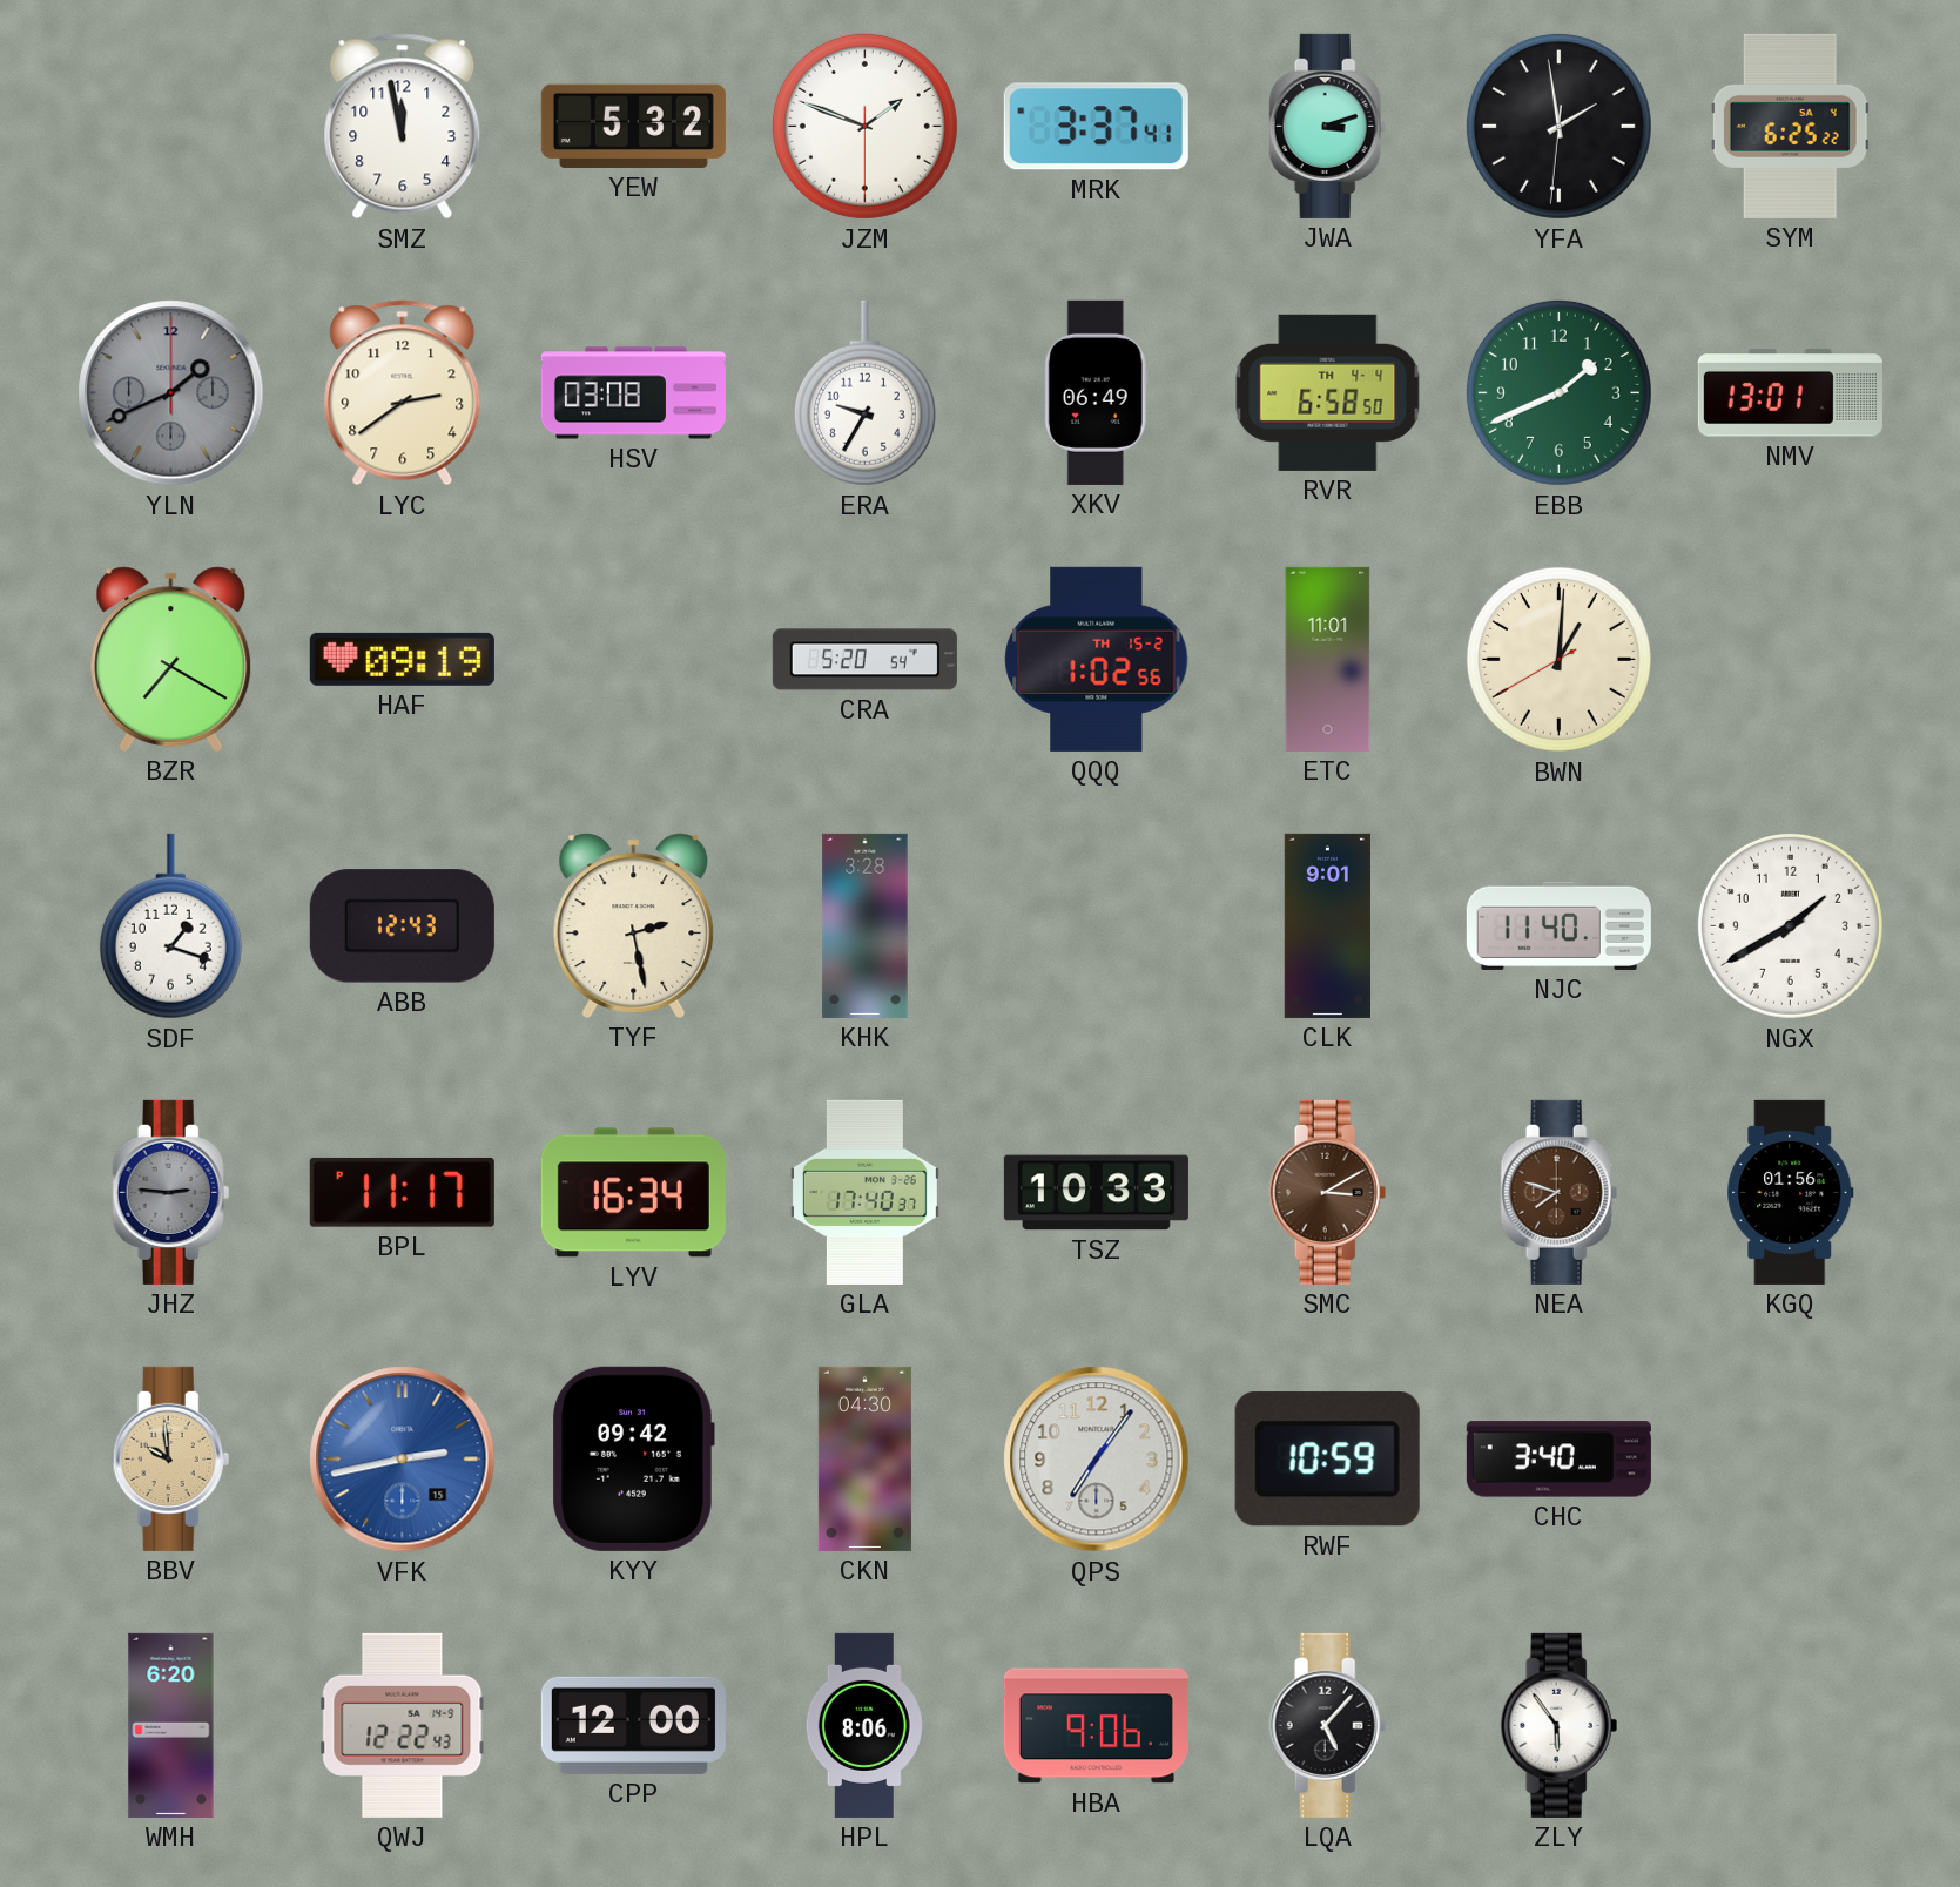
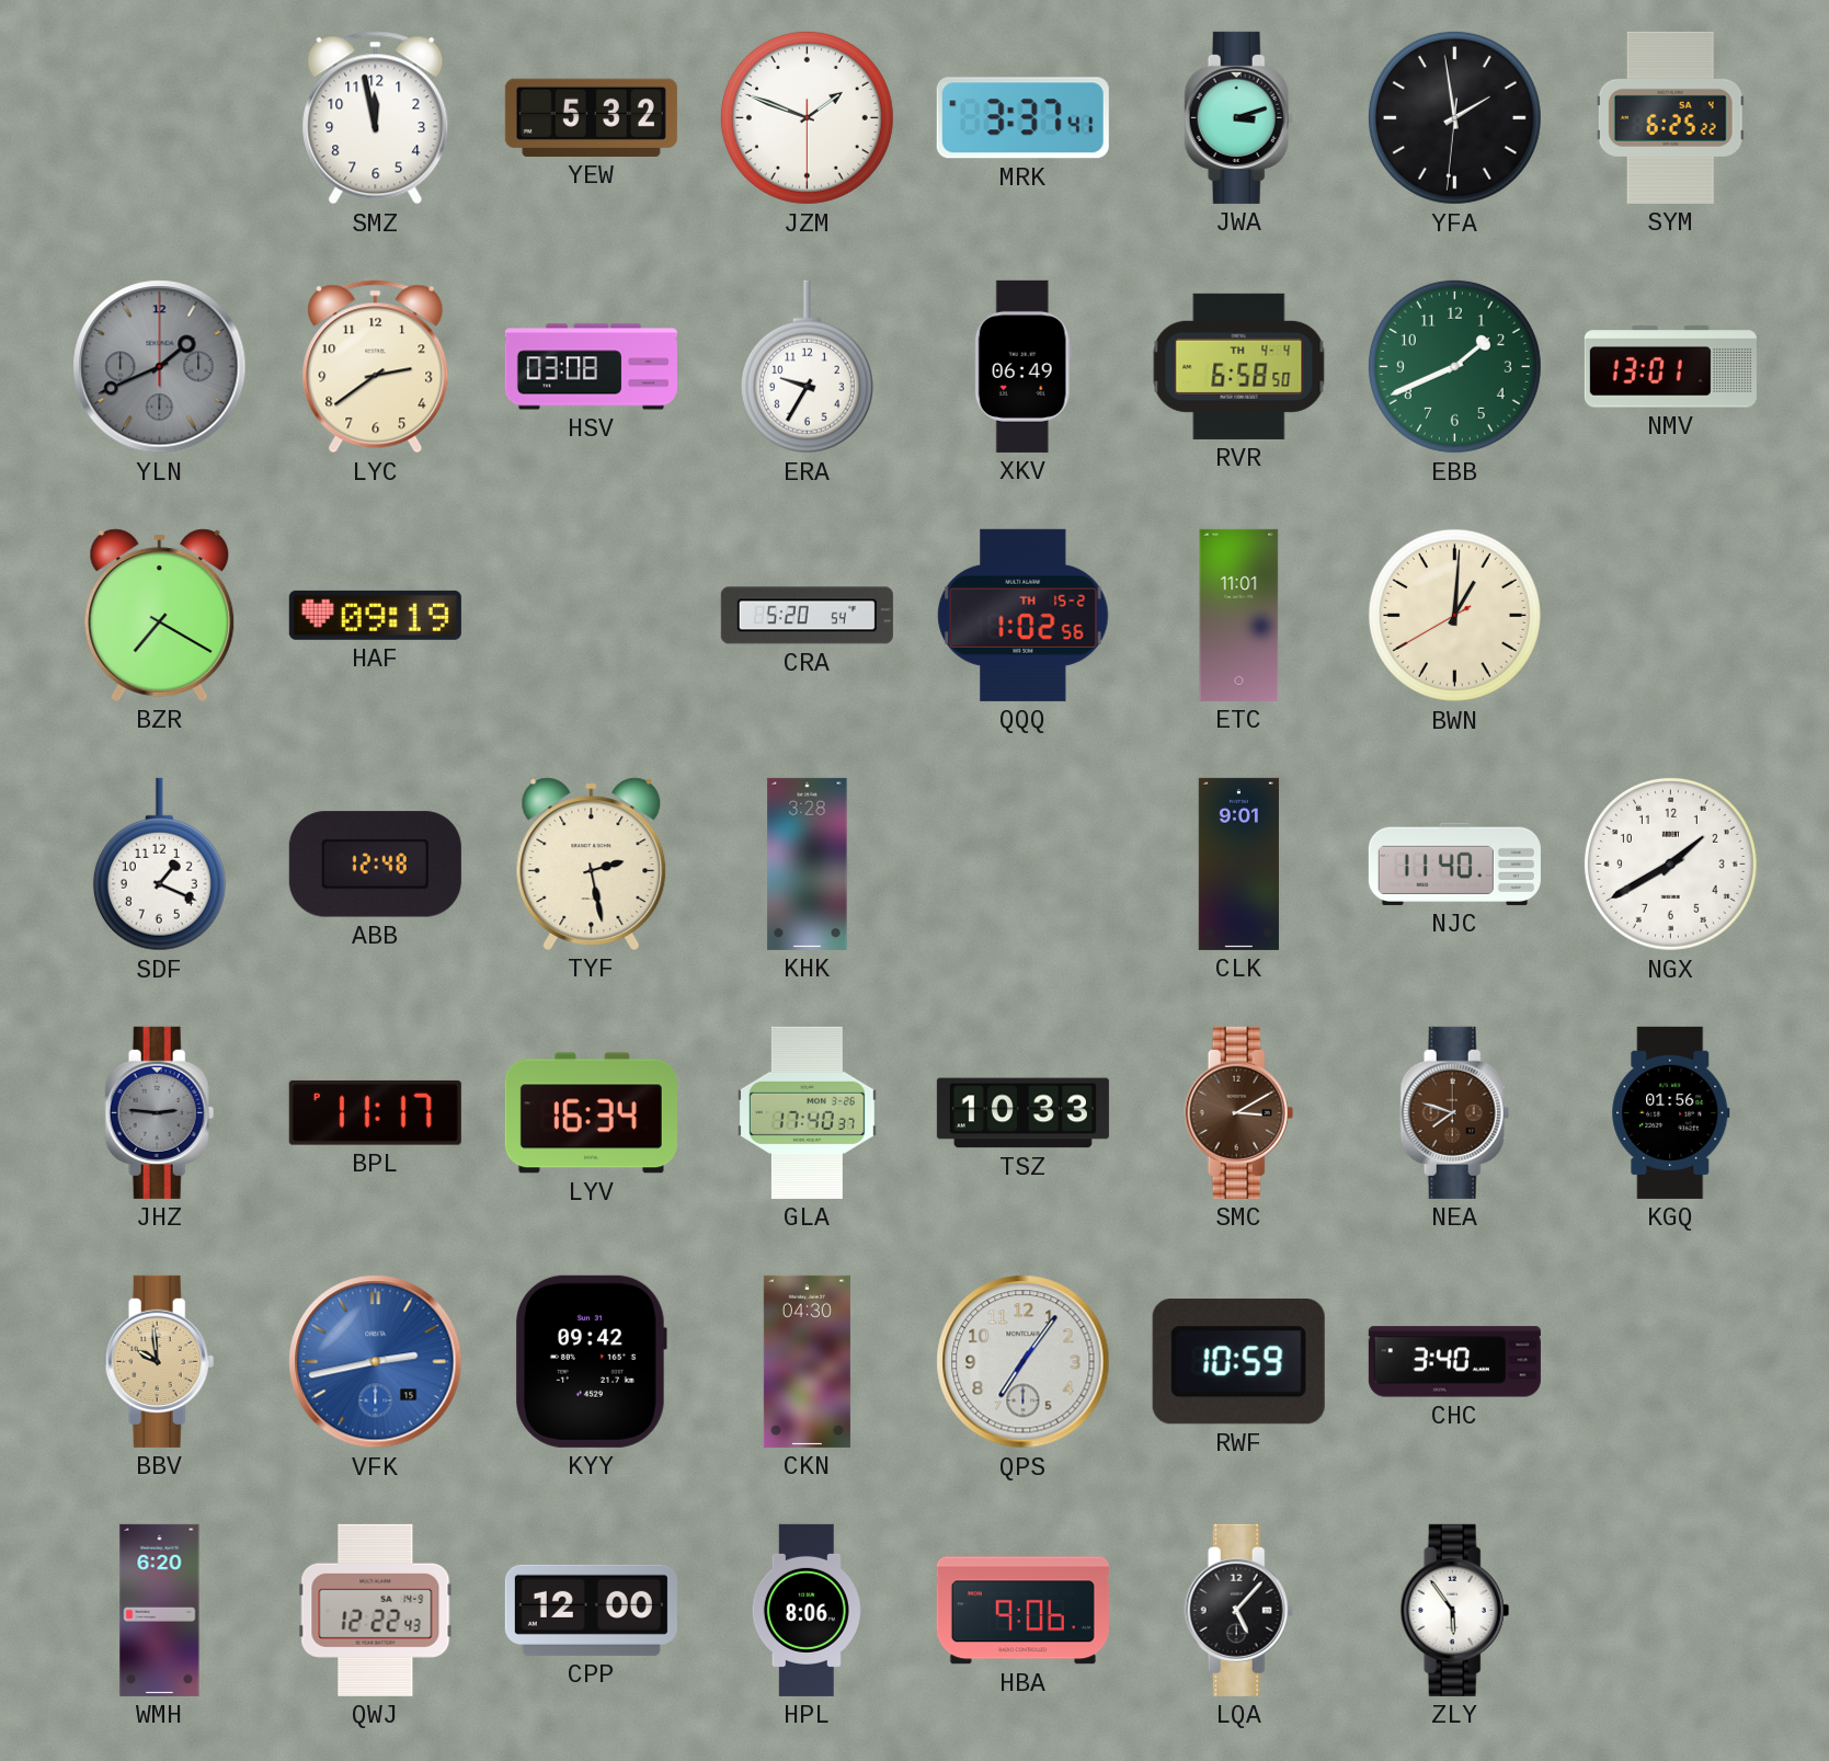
SDF: 1:18 -> 1:19 (159, 865)
ABB: 12:43 -> 12:48 (375, 865)
